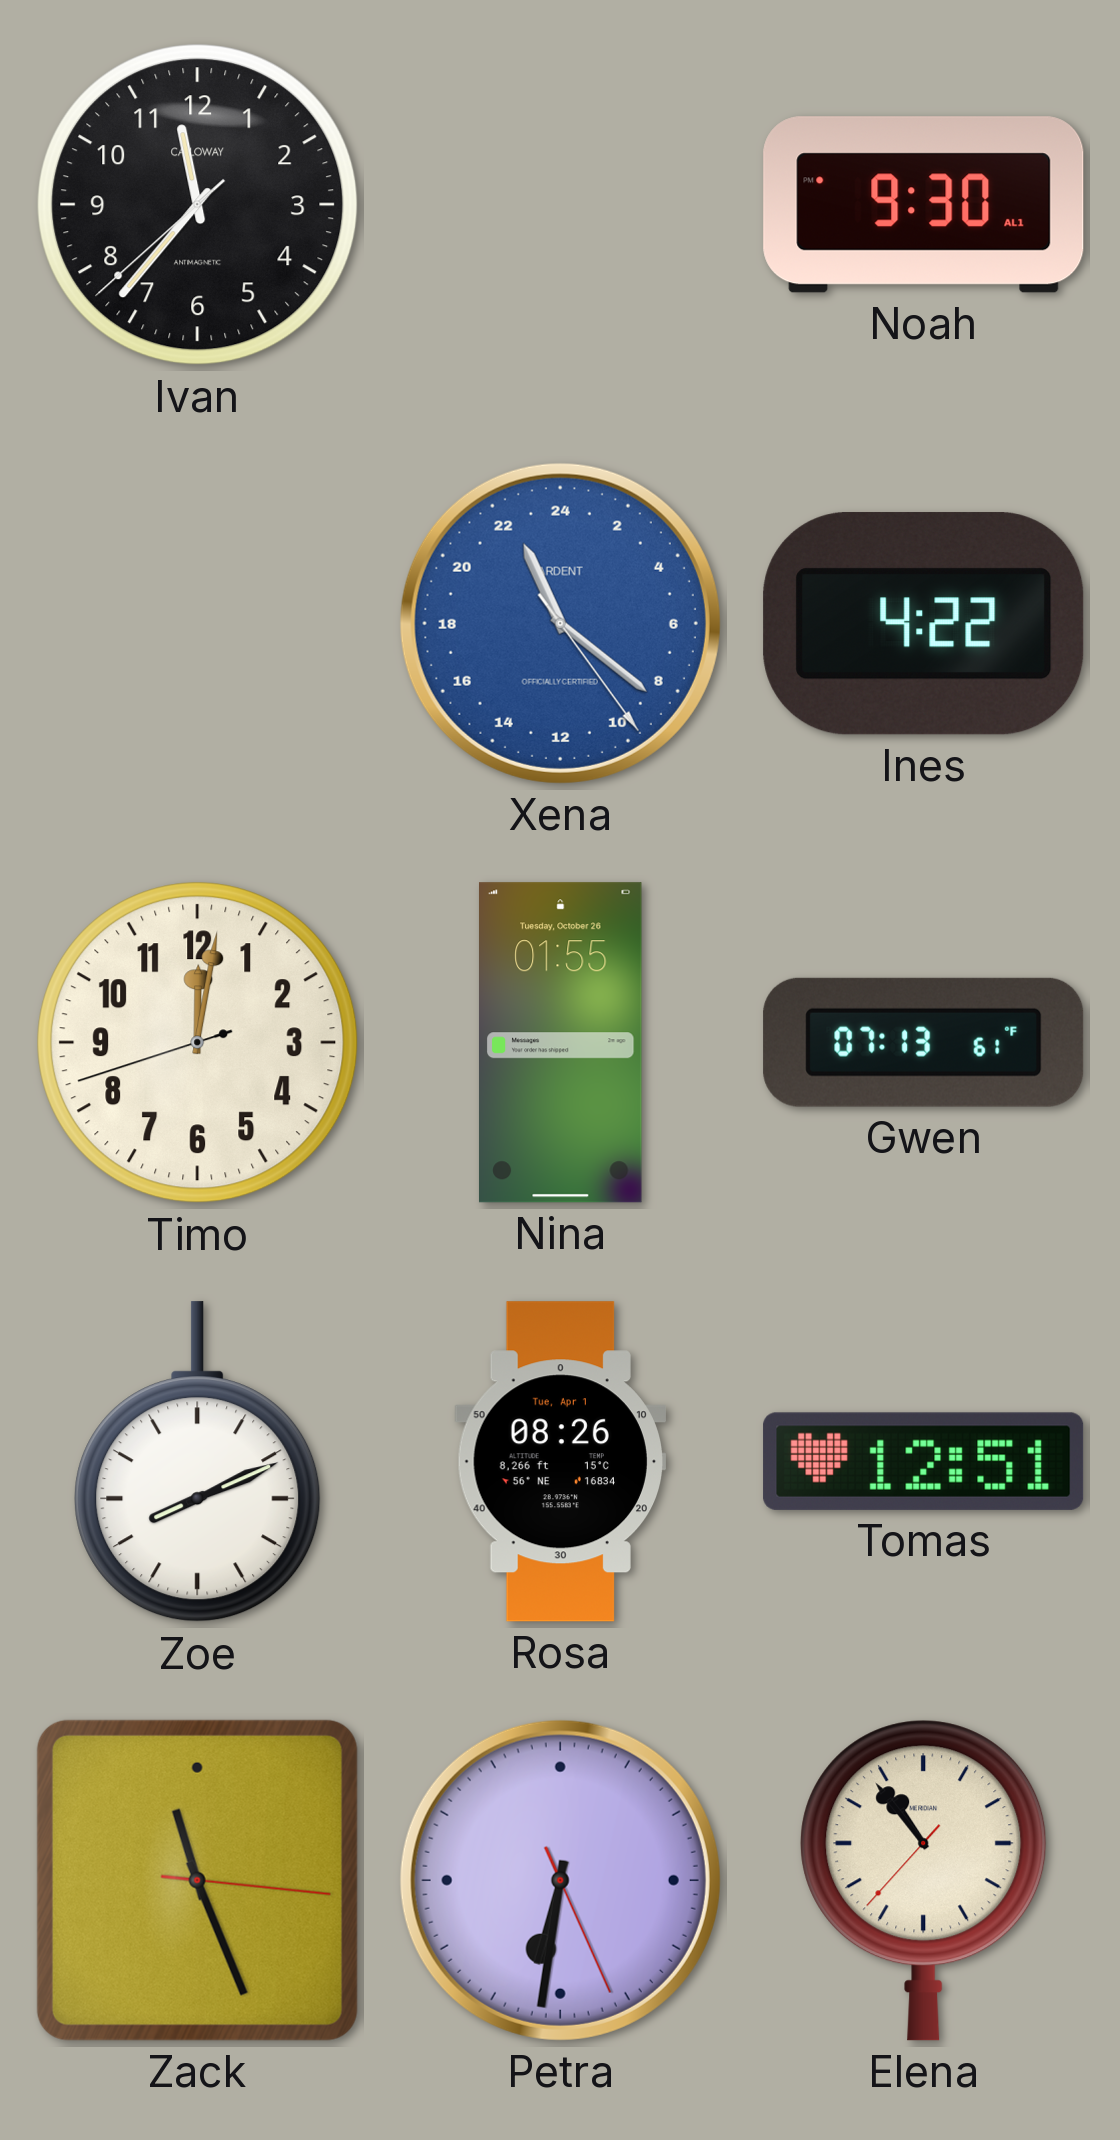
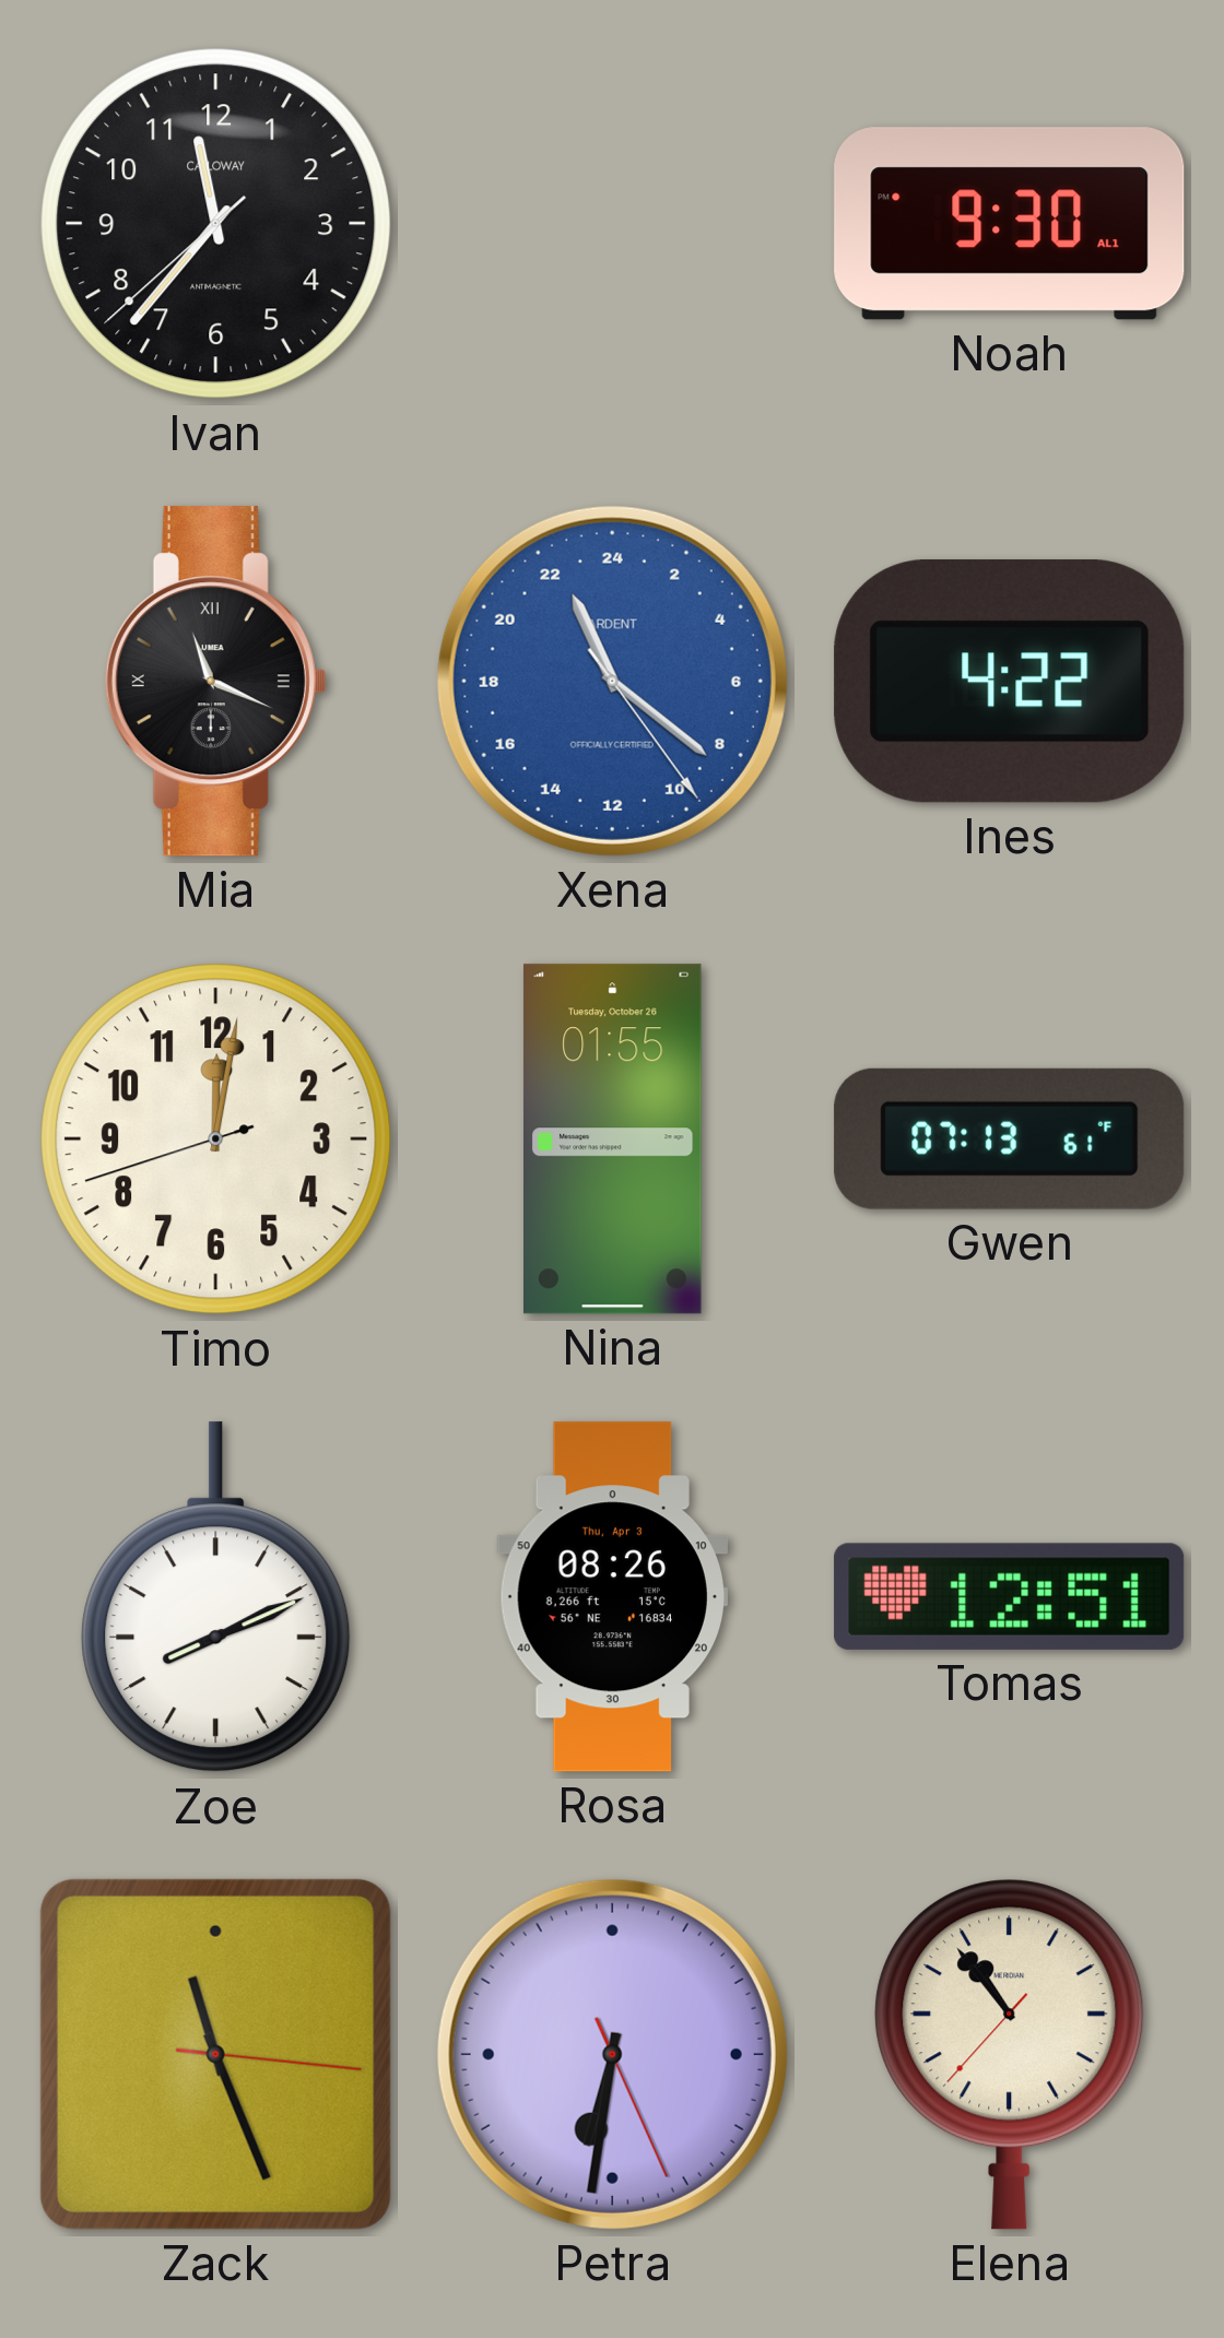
Mia: none -> 11:19 (215, 682)
Rosa date: Tue, Apr 1 -> Thu, Apr 3 (612, 1597)
